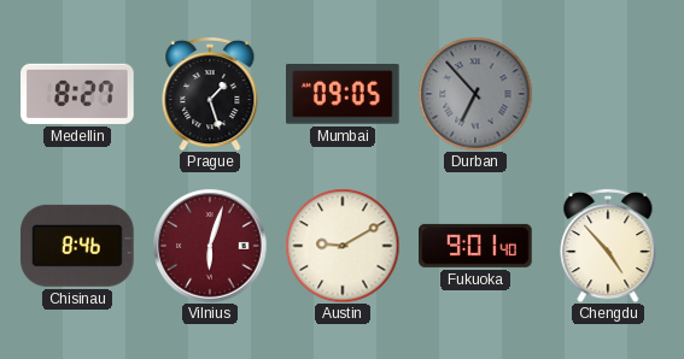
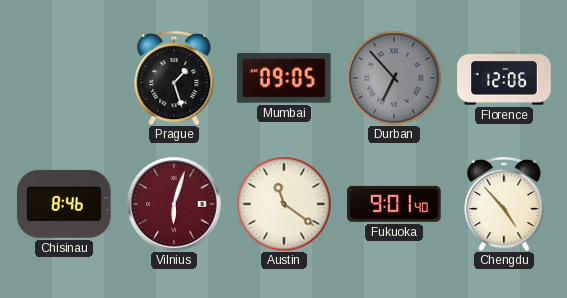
Medellin: 8:27 -> none (77, 94)
Florence: none -> 12:06 (504, 78)
Austin: 9:10 -> 11:21 (284, 204)
